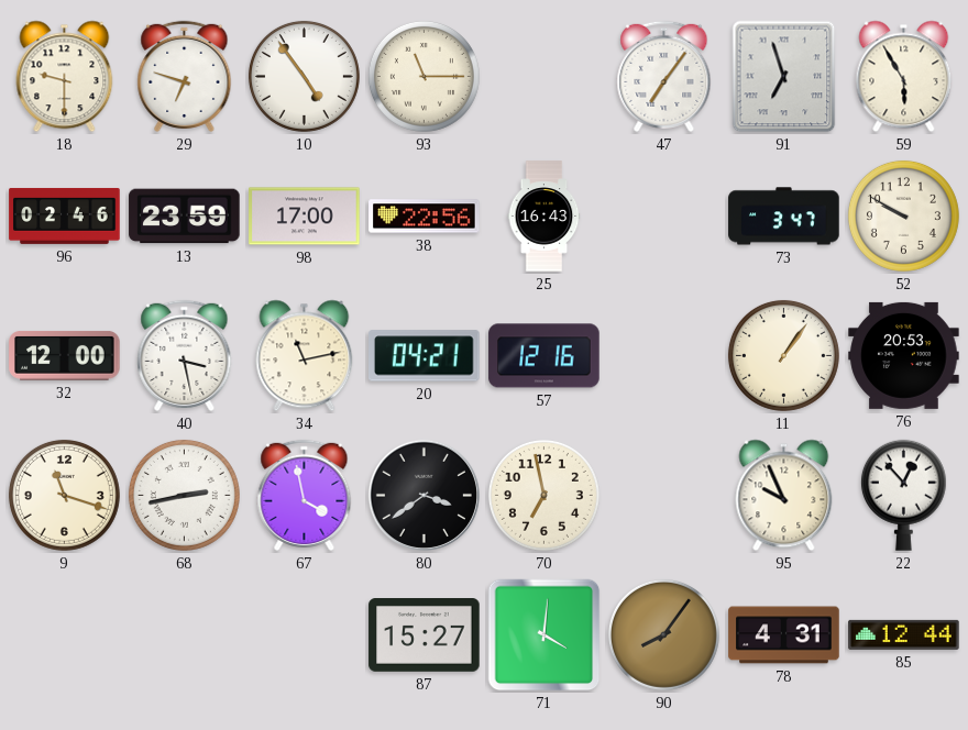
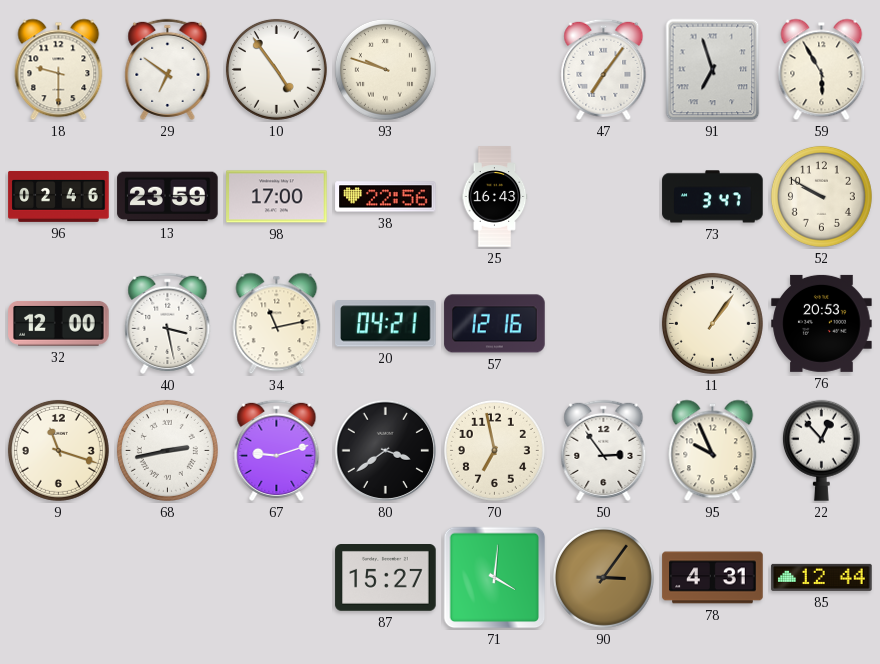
29: 6:48 -> 6:51 (168, 69)
93: 11:15 -> 9:48 (385, 69)
67: 3:58 -> 9:12 (277, 450)
50: none -> 2:54 (604, 450)
90: 8:06 -> 3:06 (603, 577)
